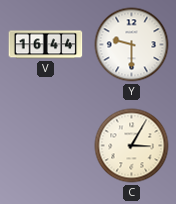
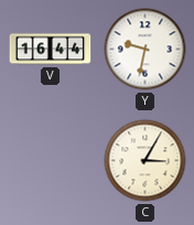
Y: 9:30 -> 9:32 (145, 50)
